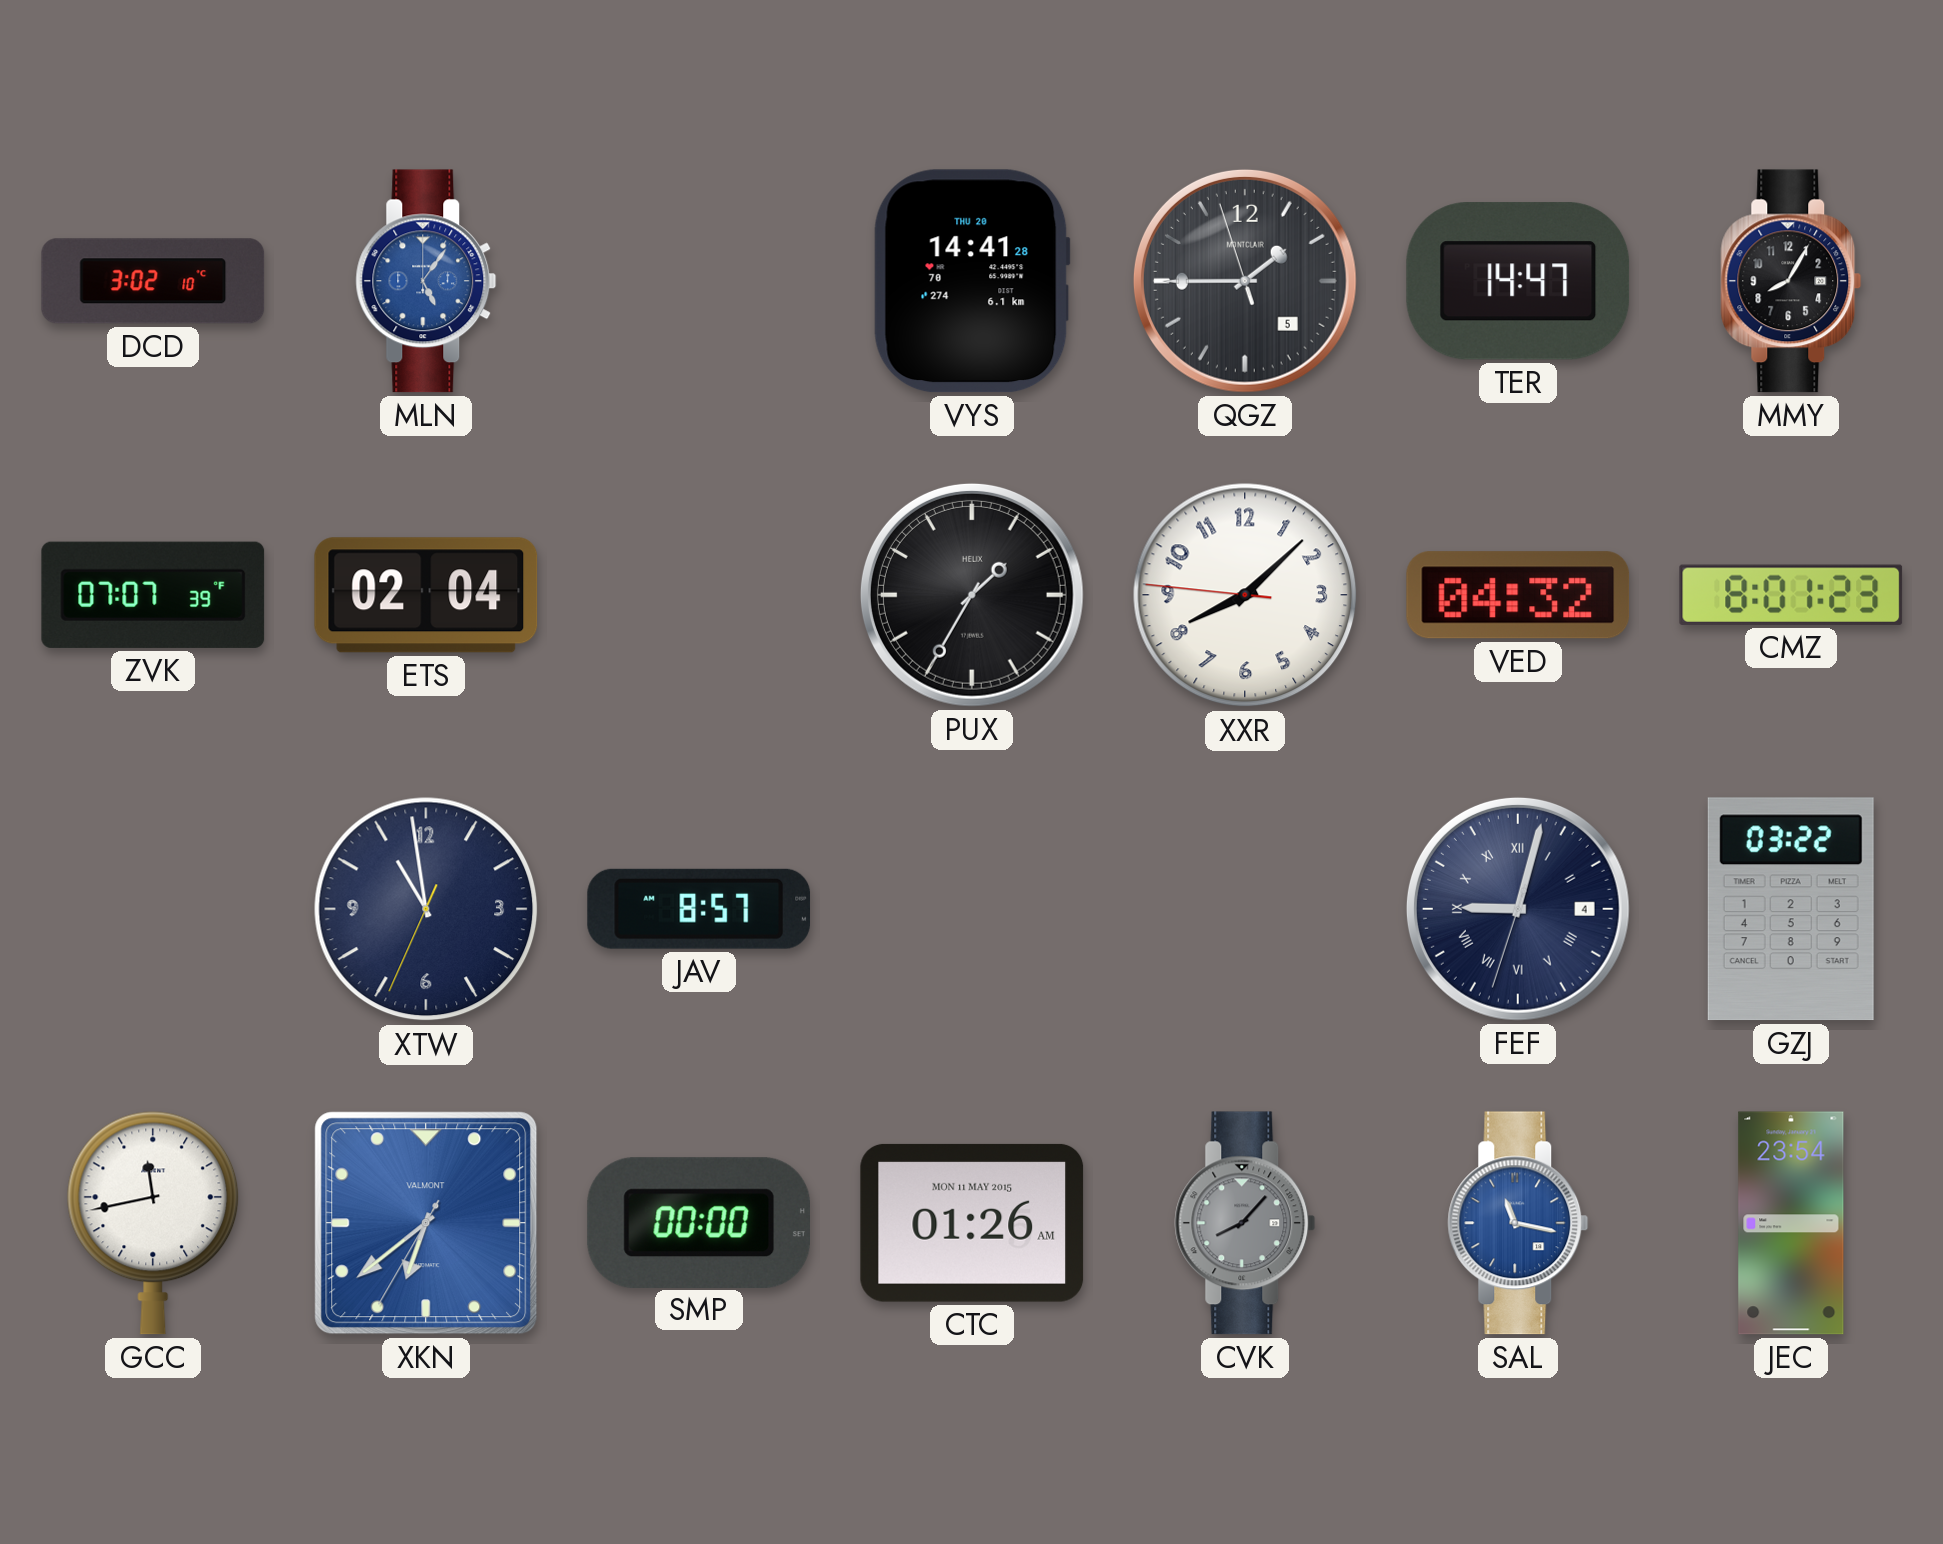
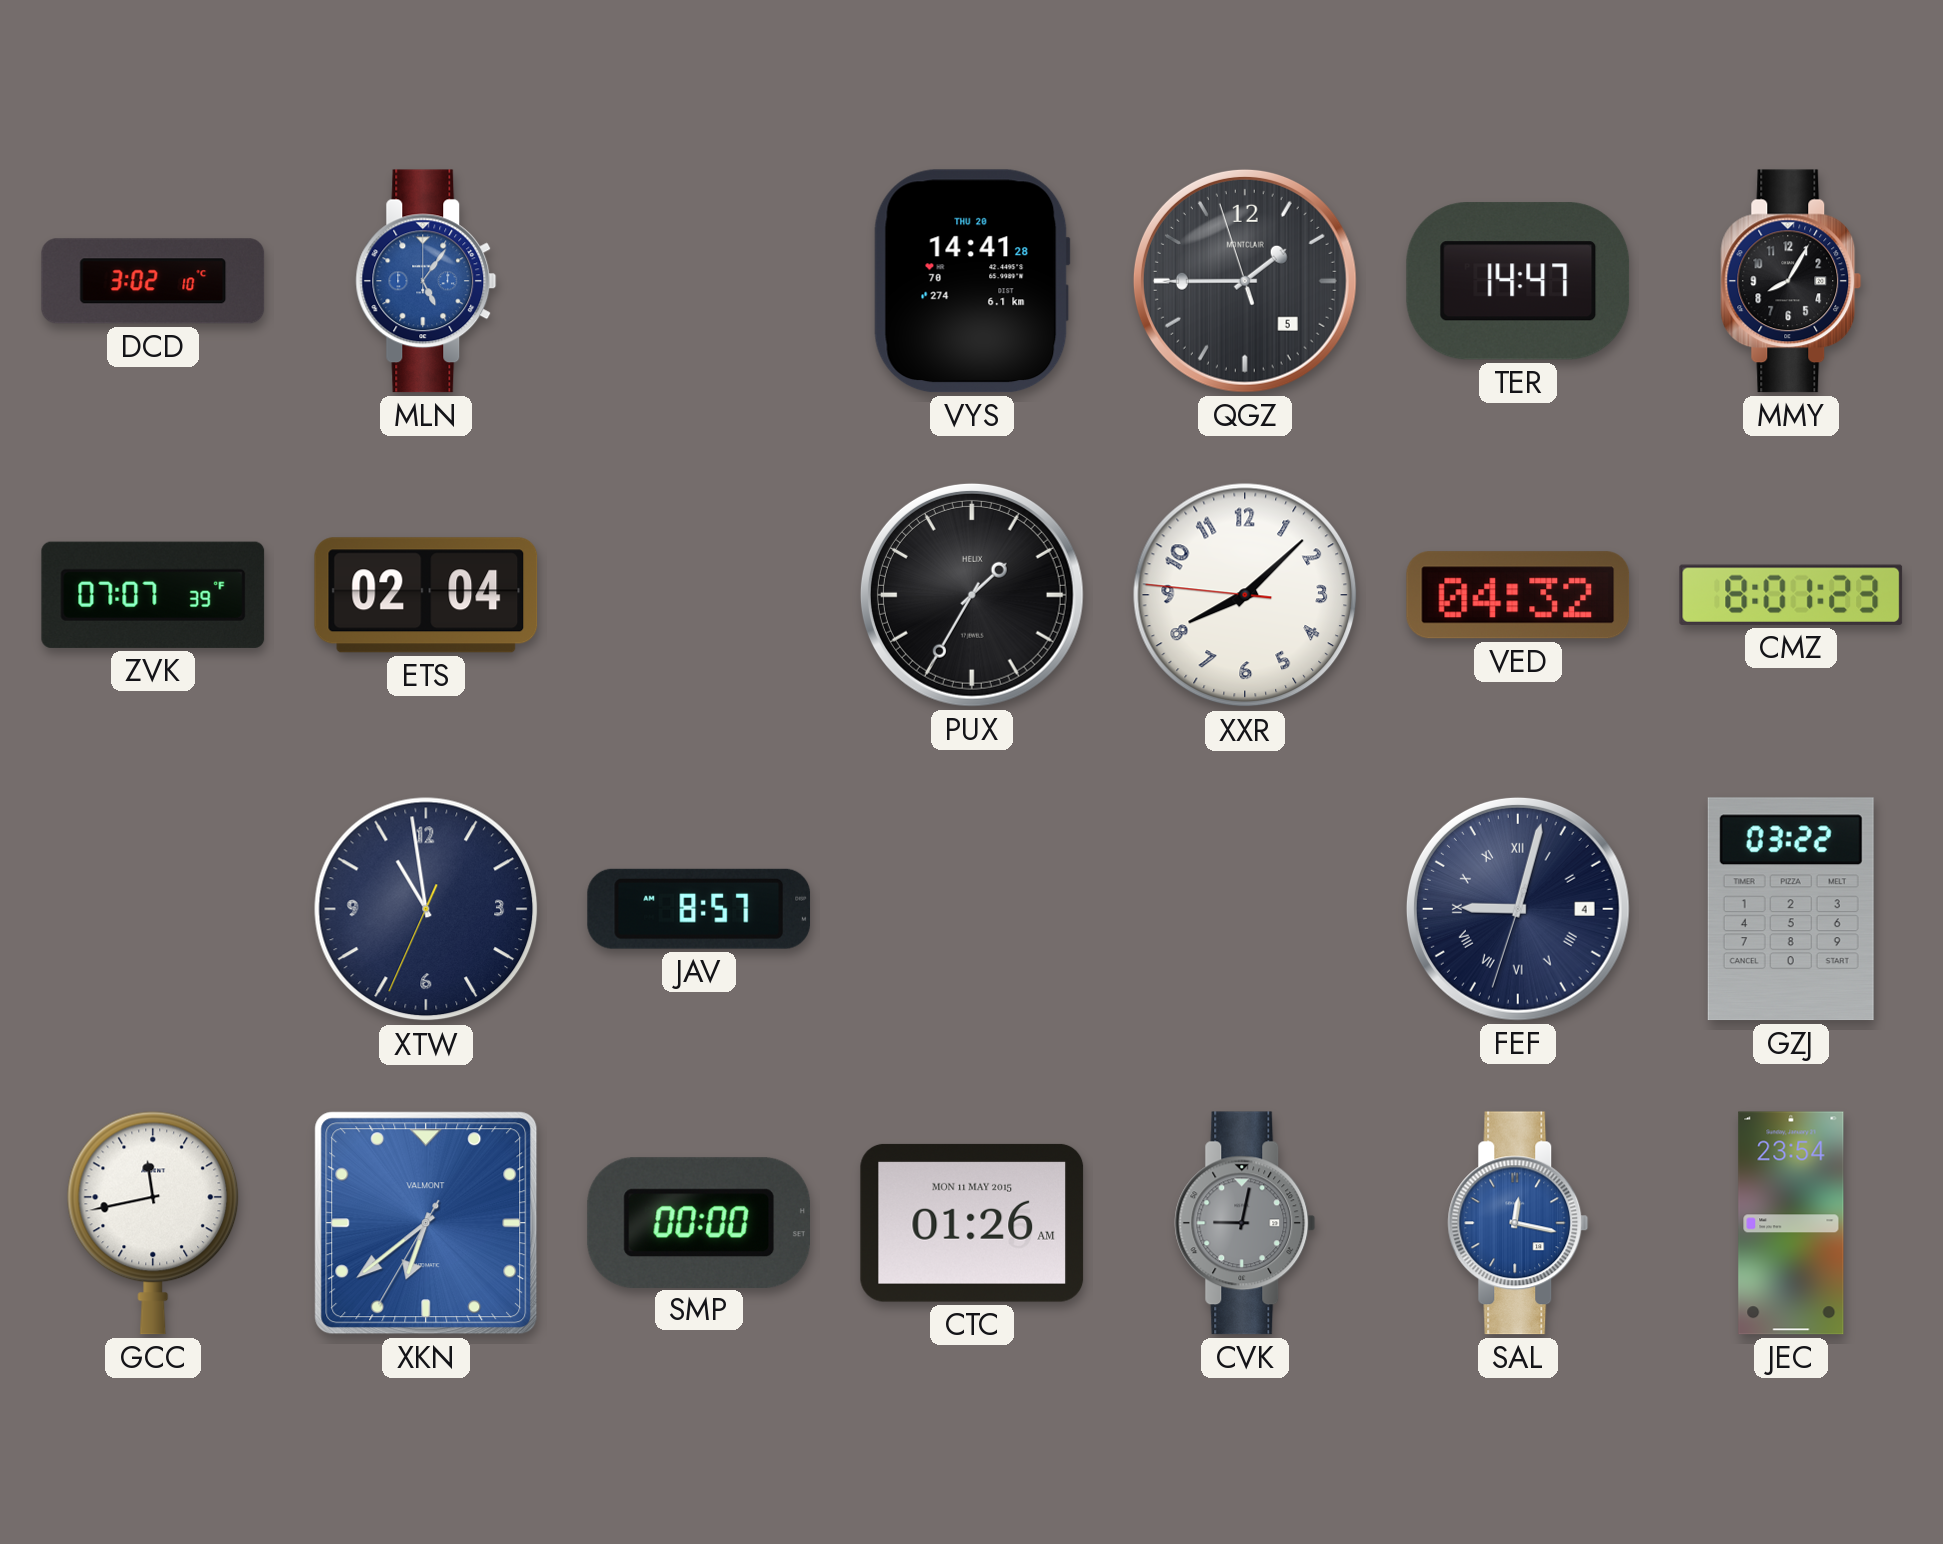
CVK: 8:07 -> 9:02 (1245, 1223)
SAL: 11:17 -> 12:17 (1518, 1223)
